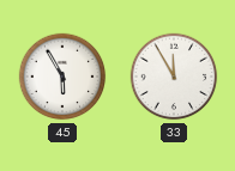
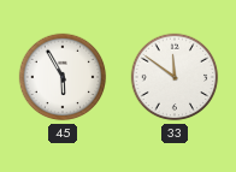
33: 11:55 -> 11:51 (175, 77)
